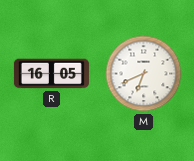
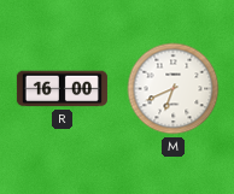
R: 16:05 -> 16:00 (62, 89)
